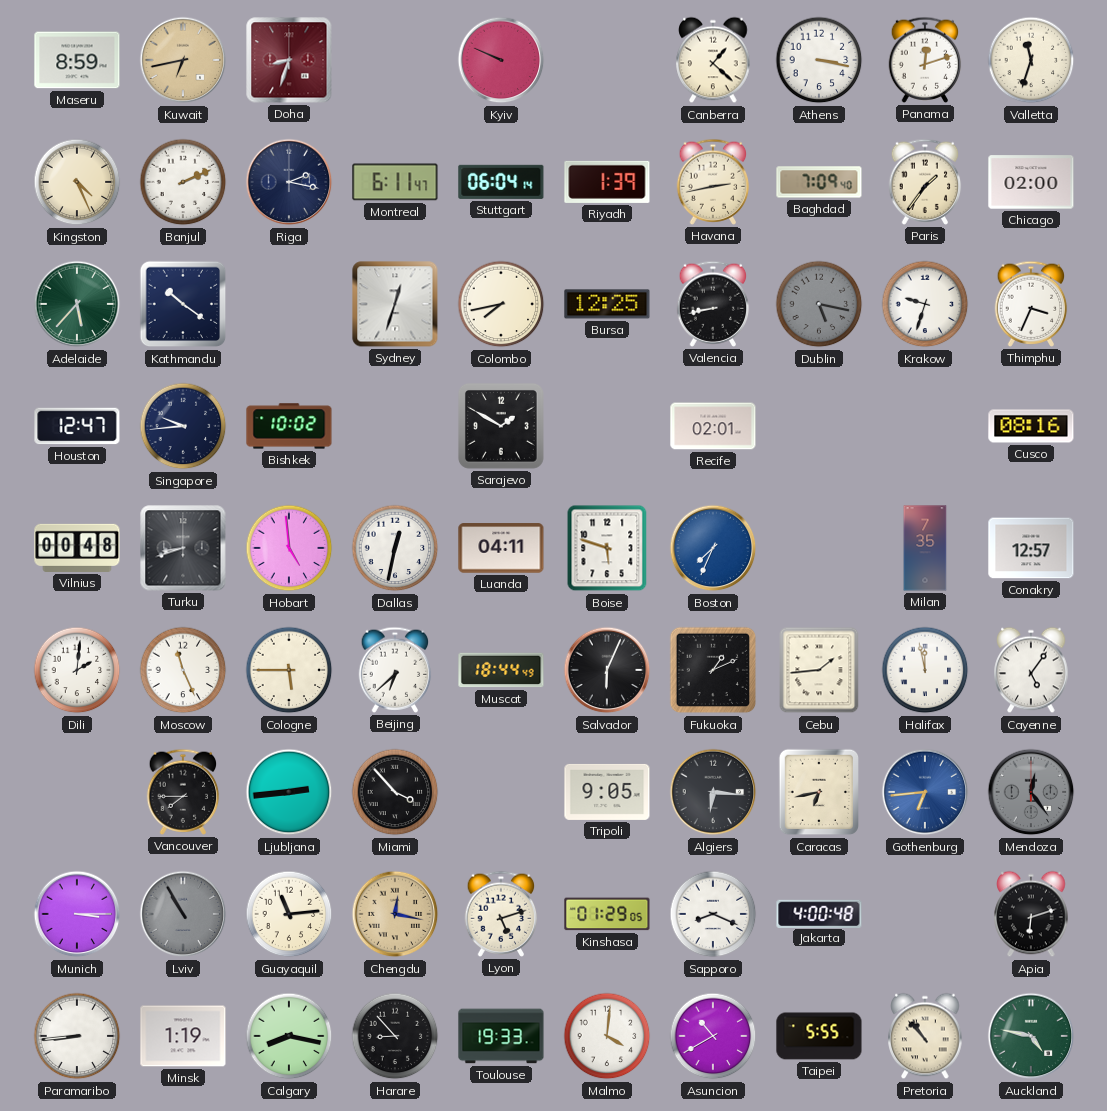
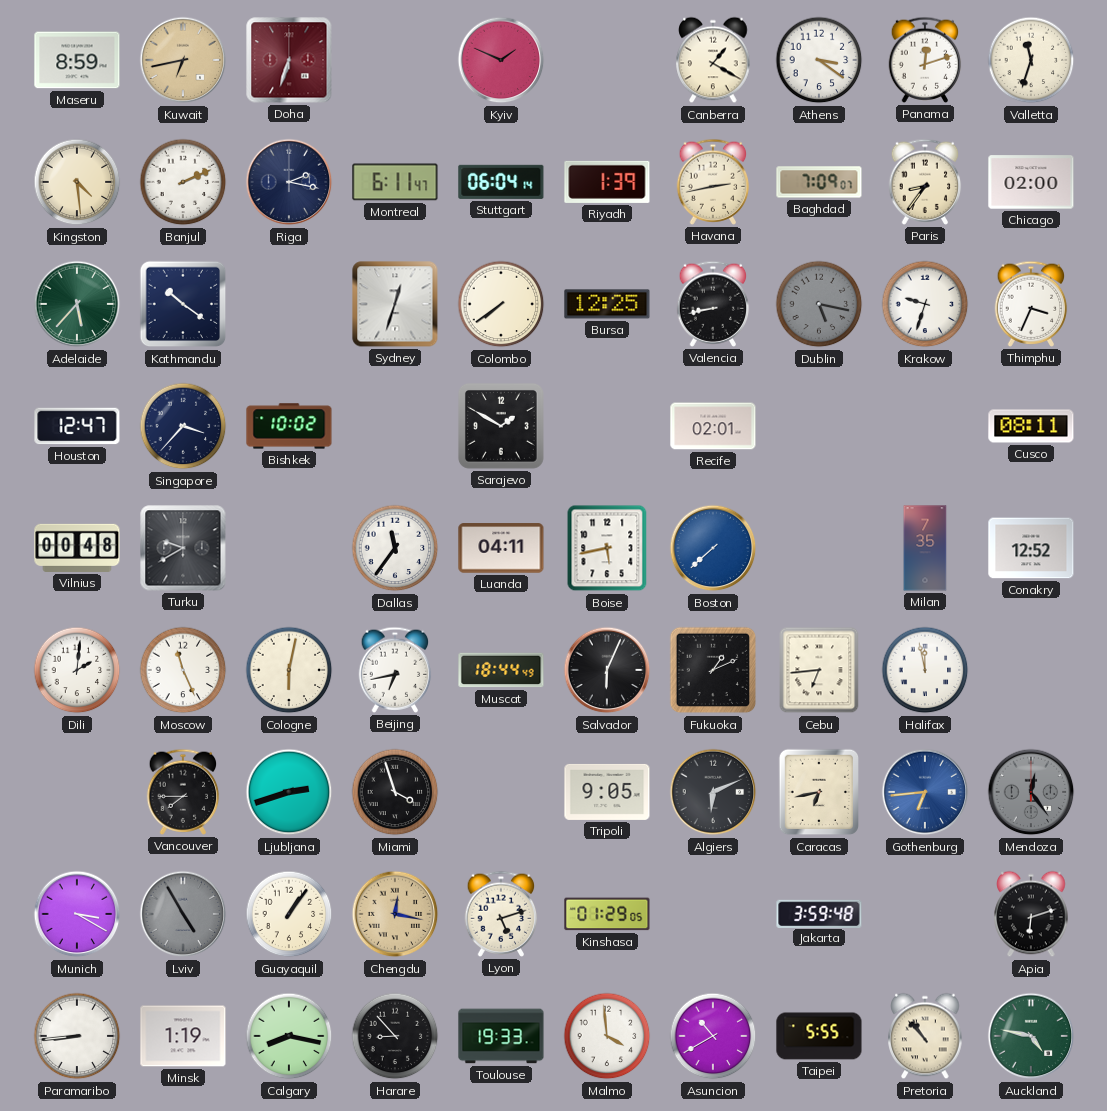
Doha: 8:33 -> 6:33 (289, 60)
Kyiv: 9:49 -> 1:49 (501, 60)
Canberra: 1:22 -> 1:20 (713, 60)
Athens: 3:17 -> 3:21 (819, 60)
Kingston: 4:26 -> 4:29 (77, 182)
Baghdad: 7:09:40 -> 7:09:07 (819, 182)
Paris: 1:36 -> 8:36 (925, 182)
Colombo: 7:43 -> 7:39 (501, 304)
Singapore: 9:44 -> 3:37 (183, 426)
Cusco: 08:16 -> 08:11 (1031, 426)
Turku: 8:42 -> 9:40 (183, 548)
Hobart: 4:59 -> none (289, 548)
Dallas: 12:32 -> 11:36 (395, 548)
Boise: 5:48 -> 5:43 (607, 548)
Boston: 7:34 -> 7:38 (713, 548)
Conakry: 12:57 -> 12:52 (1031, 548)
Cologne: 5:45 -> 6:02 (289, 670)
Beijing: 6:38 -> 6:43 (395, 670)
Cebu: 1:44 -> 6:44 (819, 670)
Cayenne: 5:06 -> none (1031, 670)
Ljubljana: 2:44 -> 2:42 (289, 792)
Miami: 3:53 -> 3:57 (395, 792)
Algiers: 6:16 -> 6:11 (713, 792)
Munich: 3:15 -> 3:20 (77, 914)
Lviv: 10:55 -> 4:55 (183, 914)
Guayaquil: 11:14 -> 1:06 (289, 914)
Sapporo: 8:19 -> none (713, 914)
Jakarta: 4:00 -> 3:59 (819, 913)
Malmo: 4:01 -> 3:59 (607, 1036)
